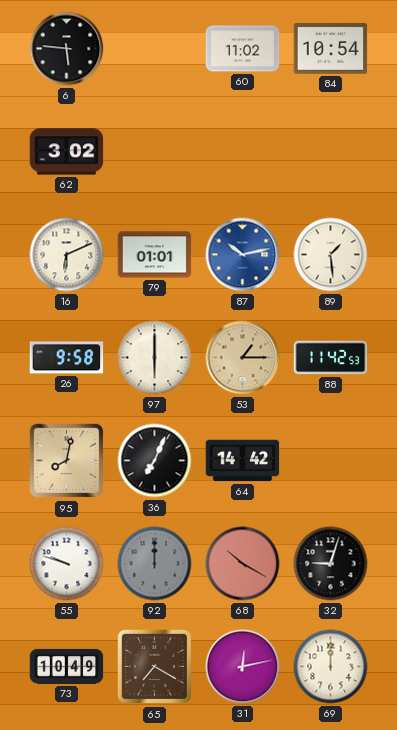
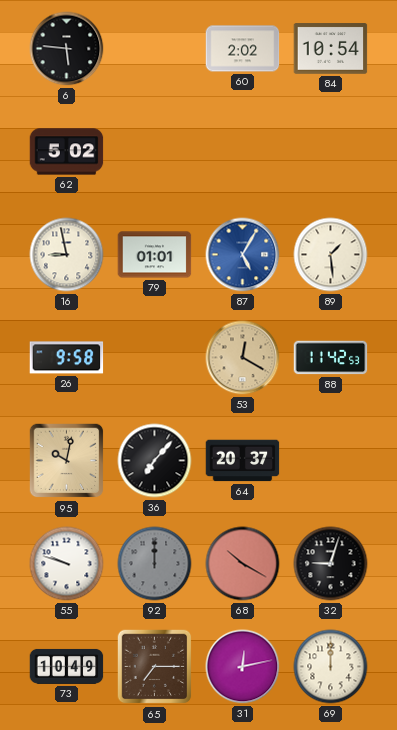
60: 11:02 -> 2:02 (243, 49)
62: 3:02 -> 5:02 (67, 152)
16: 6:11 -> 8:58 (67, 255)
87: 10:13 -> 5:05 (243, 255)
97: 6:00 -> none (155, 358)
53: 1:15 -> 12:20 (243, 358)
95: 8:02 -> 10:02 (67, 461)
36: 7:04 -> 7:07 (155, 461)
64: 14:42 -> 20:37 (243, 461)
65: 7:20 -> 7:15 (155, 667)
